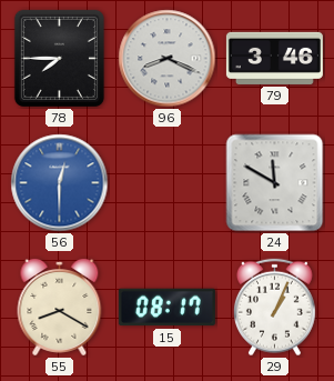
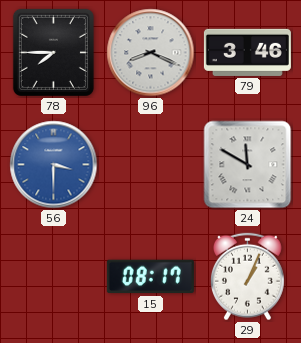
56: 12:30 -> 3:30 (54, 165)
55: 8:20 -> none (60, 307)
